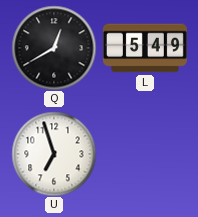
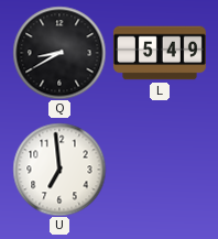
Q: 12:40 -> 8:40 (59, 53)
U: 6:57 -> 6:59 (59, 170)
